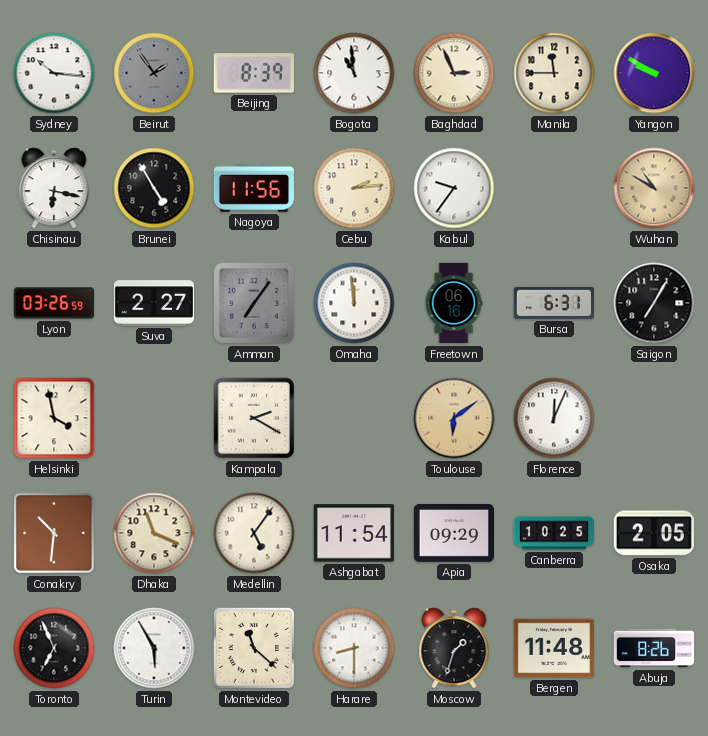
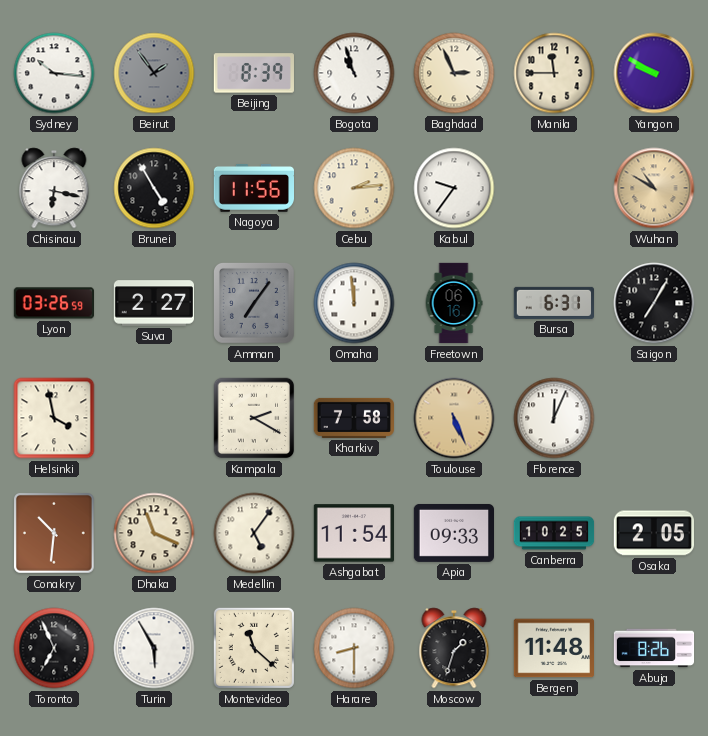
Bogota: 10:59 -> 10:57 (354, 73)
Kharkiv: none -> 7:58 (353, 418)
Toulouse: 6:09 -> 5:26 (454, 418)
Apia: 09:29 -> 09:33 (453, 533)
